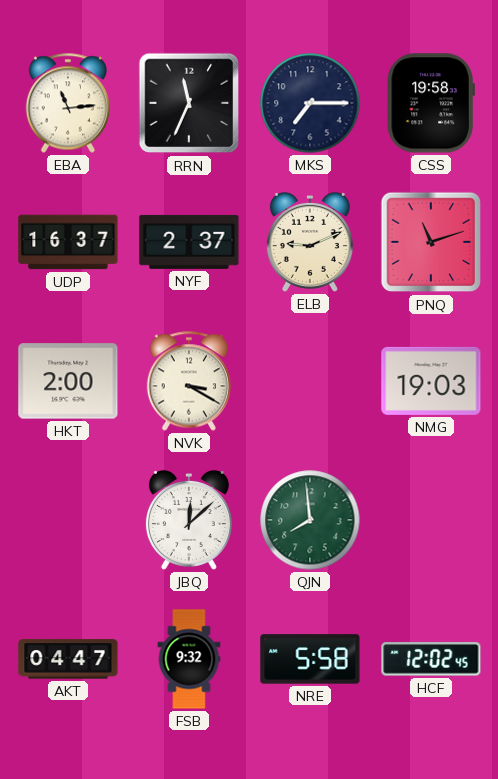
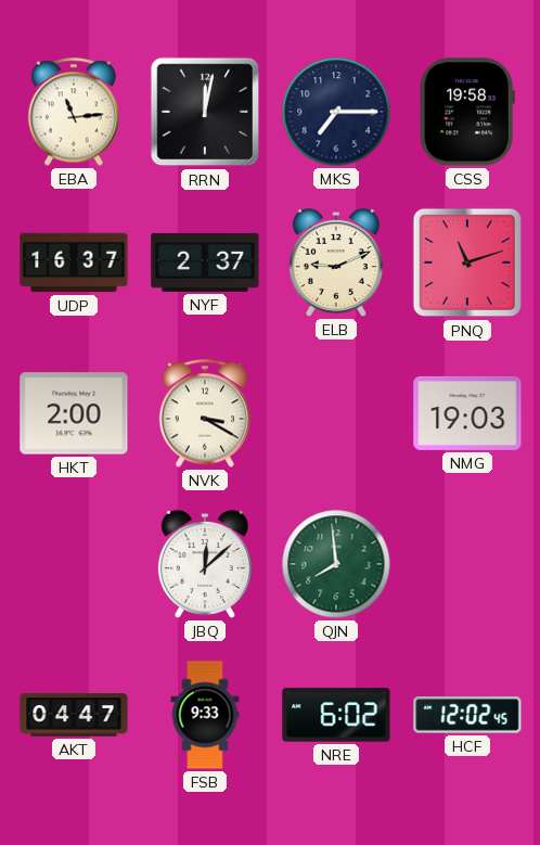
RRN: 11:34 -> 12:02 (205, 112)
FSB: 9:32 -> 9:33 (205, 715)
NRE: 5:58 -> 6:02 (336, 715)
